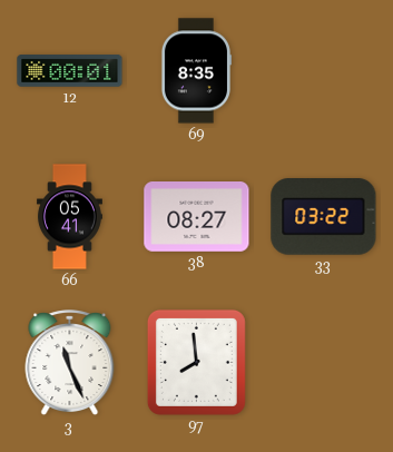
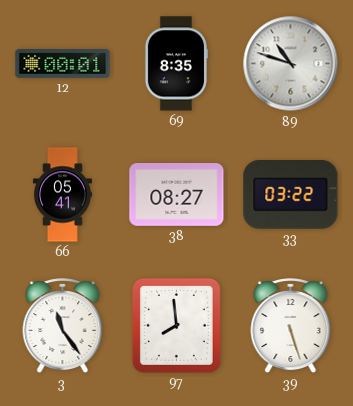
89: none -> 10:48 (291, 64)
3: 11:26 -> 11:24 (63, 326)
39: none -> 5:27 (291, 326)
